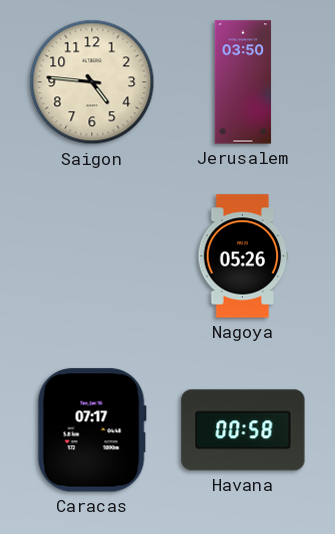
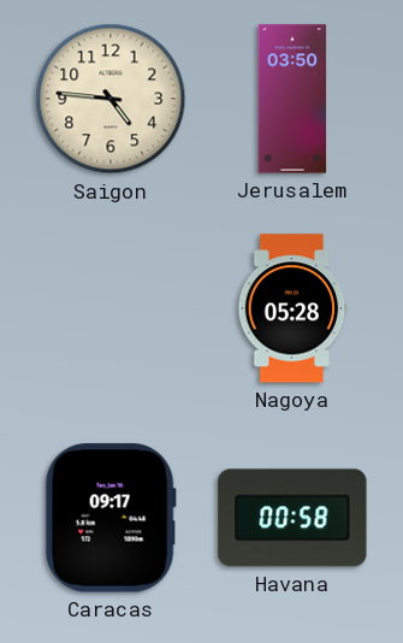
Nagoya: 05:26 -> 05:28 (292, 308)
Caracas: 07:17 -> 09:17 (111, 518)
